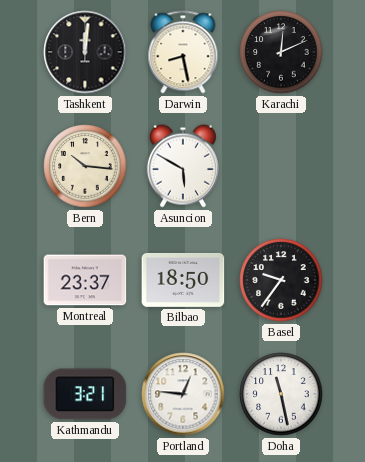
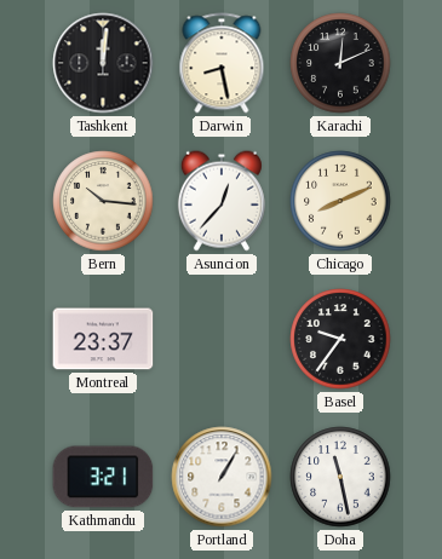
Asuncion: 5:50 -> 12:37 (222, 201)
Chicago: none -> 8:11 (340, 201)
Bilbao: 18:50 -> none (183, 280)
Portland: 12:46 -> 1:05 (222, 477)
